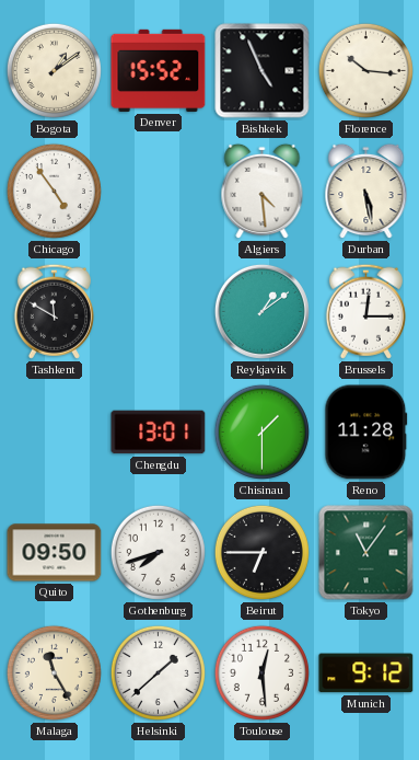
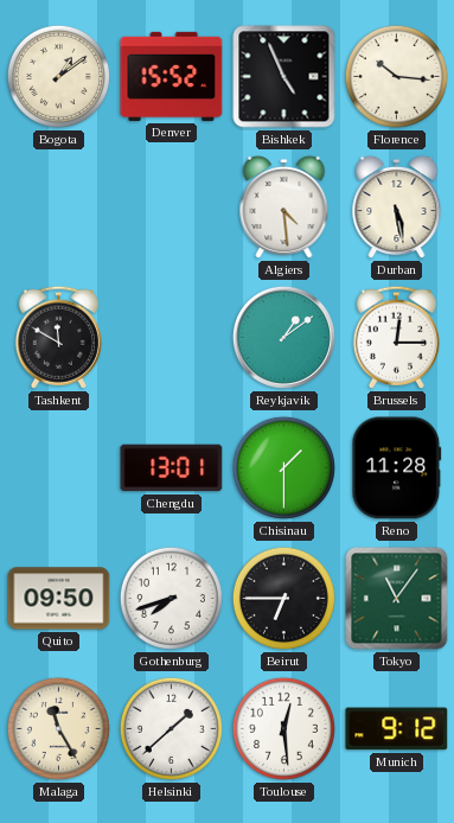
Chicago: 4:54 -> none (54, 191)
